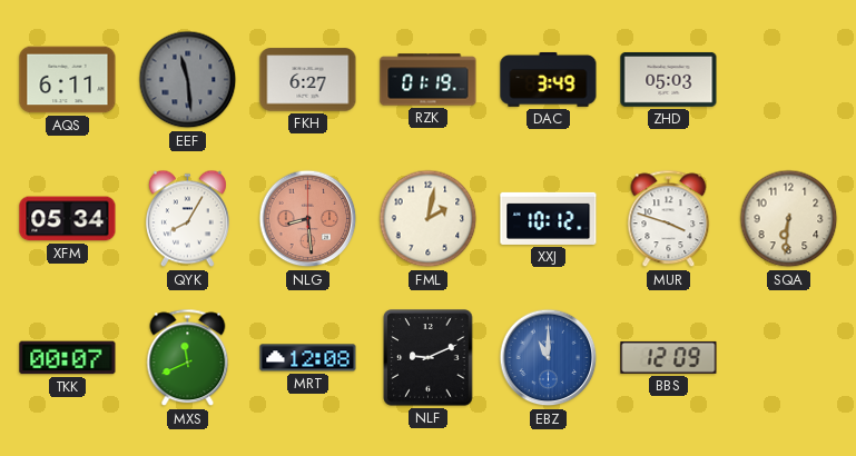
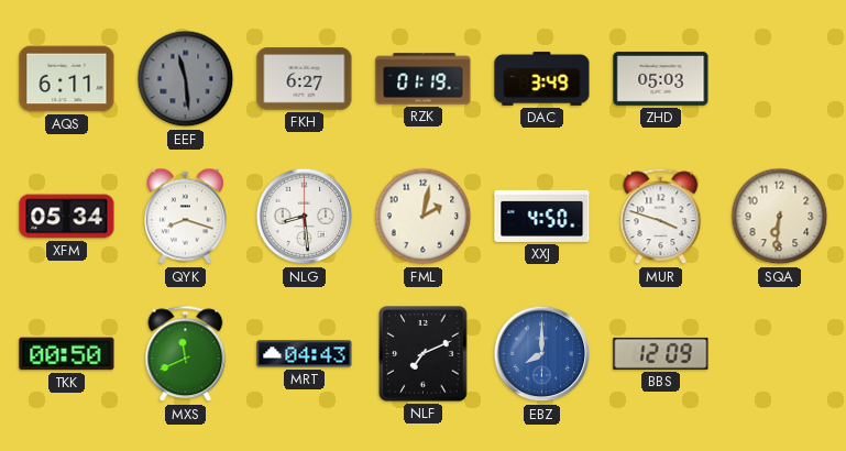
QYK: 8:05 -> 8:18 (185, 217)
NLG dial: salmon -> white (305, 217)
XXJ: 10:12 -> 4:50 (542, 216)
TKK: 00:07 -> 00:50 (67, 354)
MRT: 12:08 -> 04:43 (305, 354)
NLF: 9:11 -> 7:11 (424, 354)
EBZ: 11:00 -> 8:00 (542, 354)
